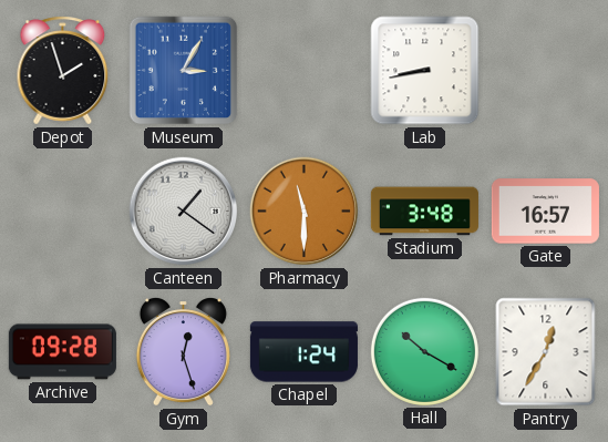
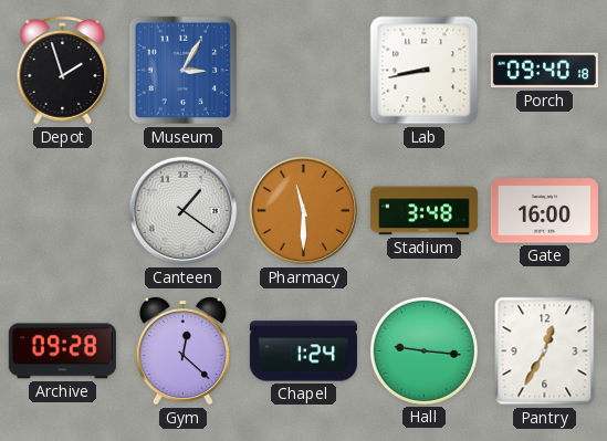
Porch: none -> 09:40 (544, 71)
Gate: 16:57 -> 16:00 (544, 211)
Gym: 12:27 -> 12:22 (182, 351)
Hall: 10:20 -> 9:16 (423, 350)
